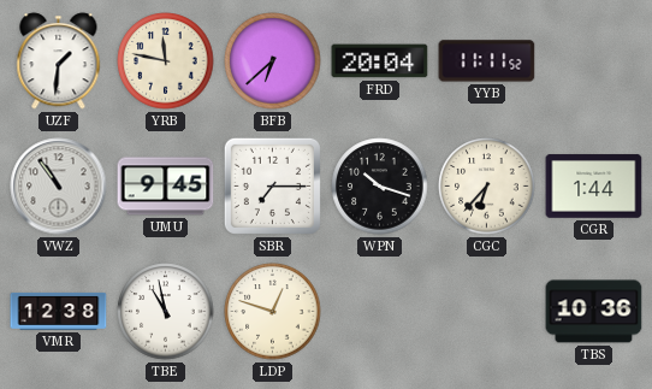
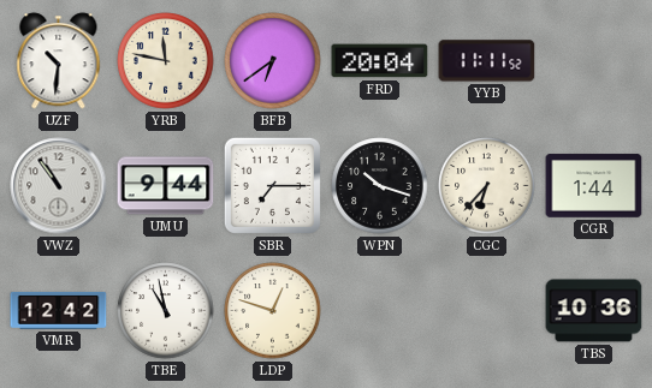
UZF: 1:31 -> 10:31 (59, 61)
BFB: 6:38 -> 6:39 (273, 61)
UMU: 9:45 -> 9:44 (166, 186)
VMR: 12:38 -> 12:42 (59, 310)
